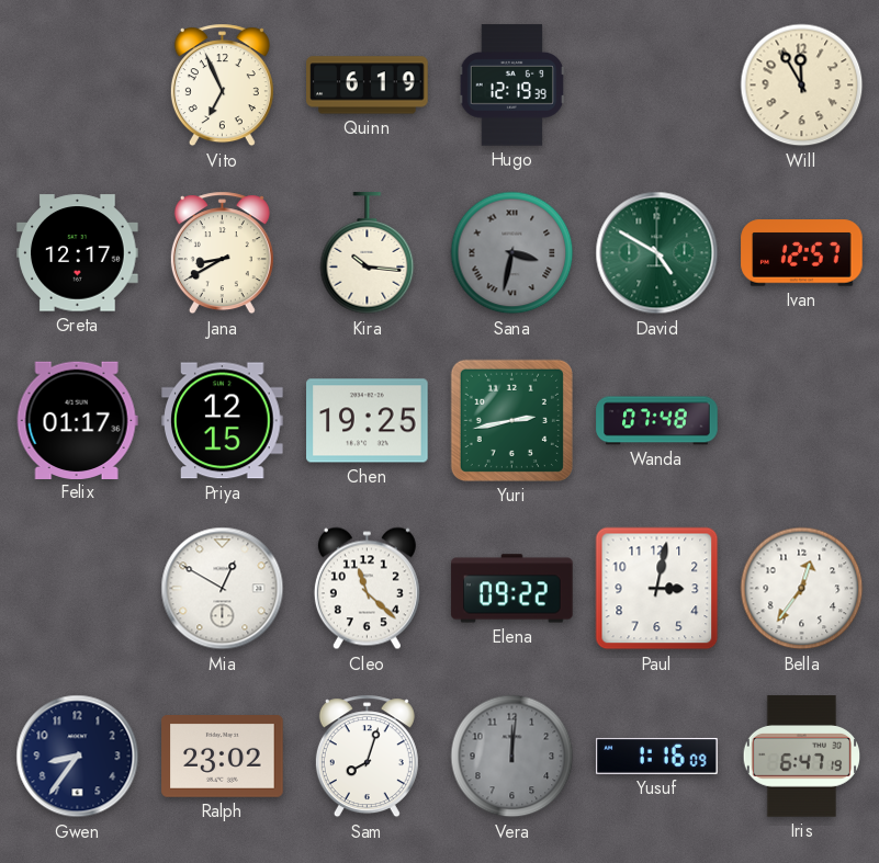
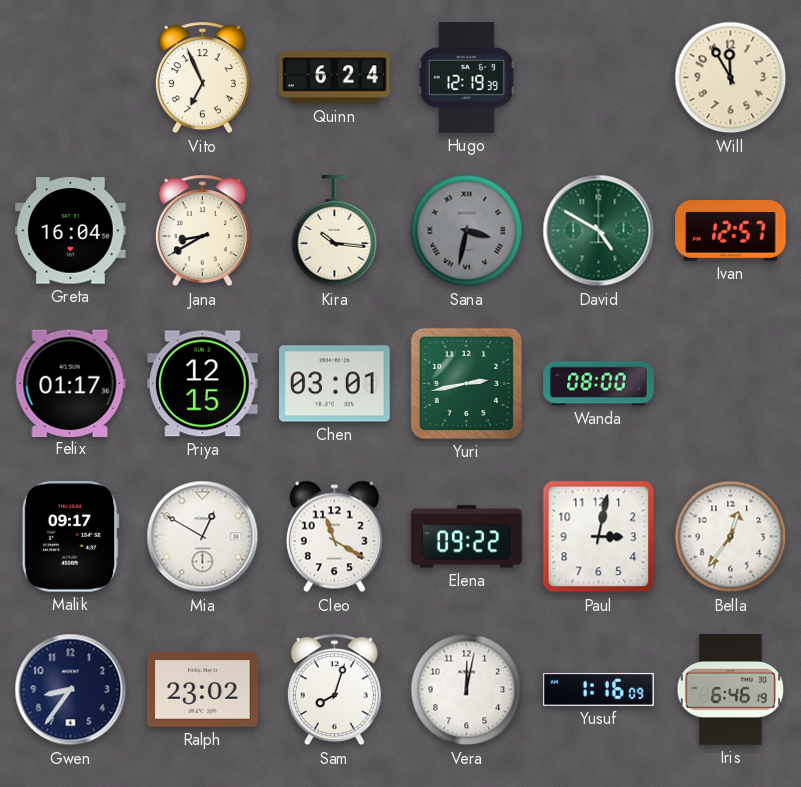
Quinn: 6:19 -> 6:24 (335, 78)
Greta: 12:17 -> 16:04 (71, 231)
Chen: 19:25 -> 03:01 (335, 384)
Wanda: 07:48 -> 08:00 (599, 384)
Malik: none -> 09:17 (70, 537)
Cleo: 11:22 -> 11:20 (334, 537)
Vera: 12:01 -> 12:02 (467, 690)
Vera dial: grey -> white (467, 690)
Iris: 6:47 -> 6:46 (730, 690)
